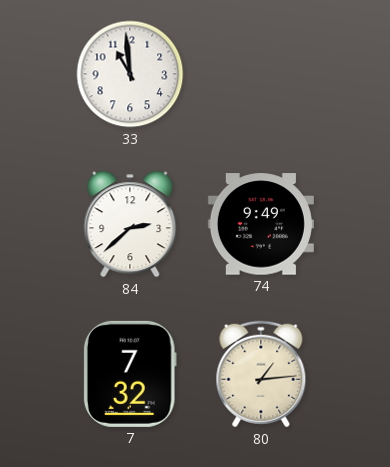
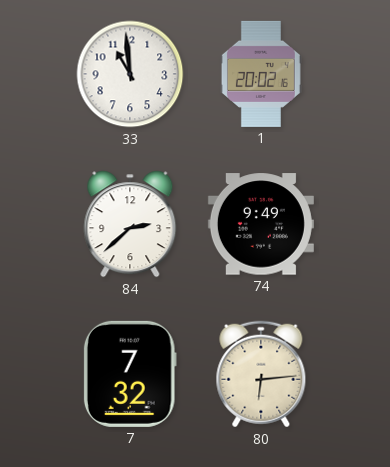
1: none -> 20:02 (261, 74)
80: 1:14 -> 6:14 (261, 374)
